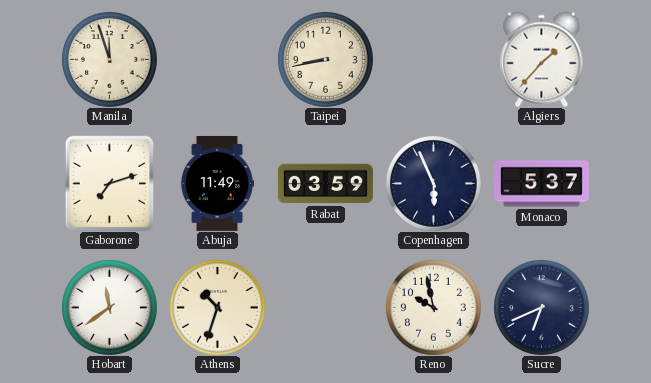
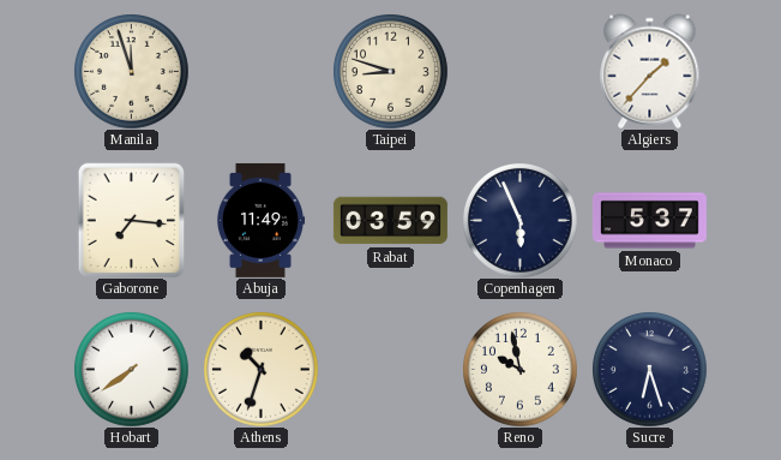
Taipei: 8:43 -> 8:48 (391, 72)
Gaborone: 7:12 -> 7:16 (132, 220)
Hobart: 11:39 -> 7:39 (132, 370)
Sucre: 6:41 -> 6:27 (650, 370)
